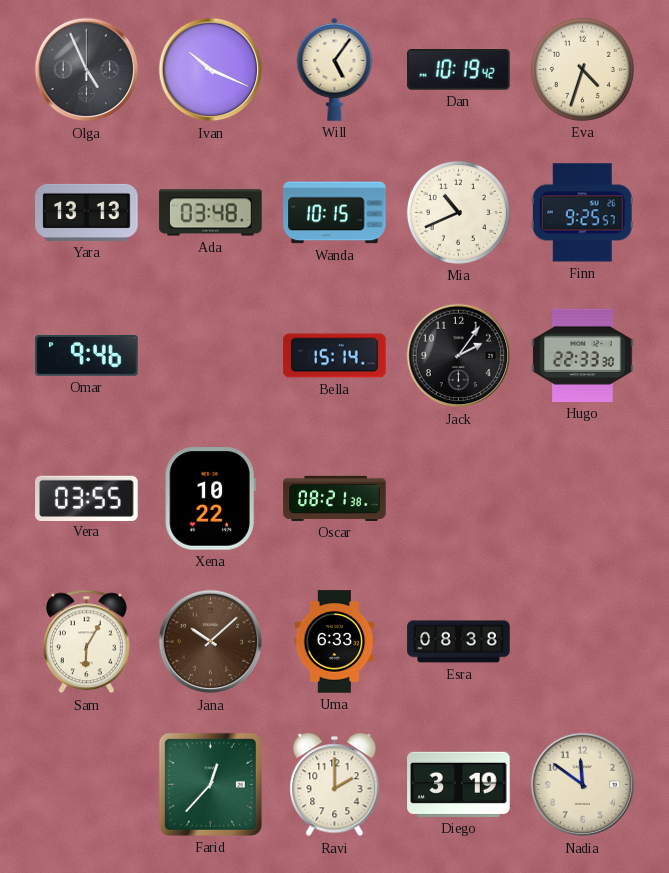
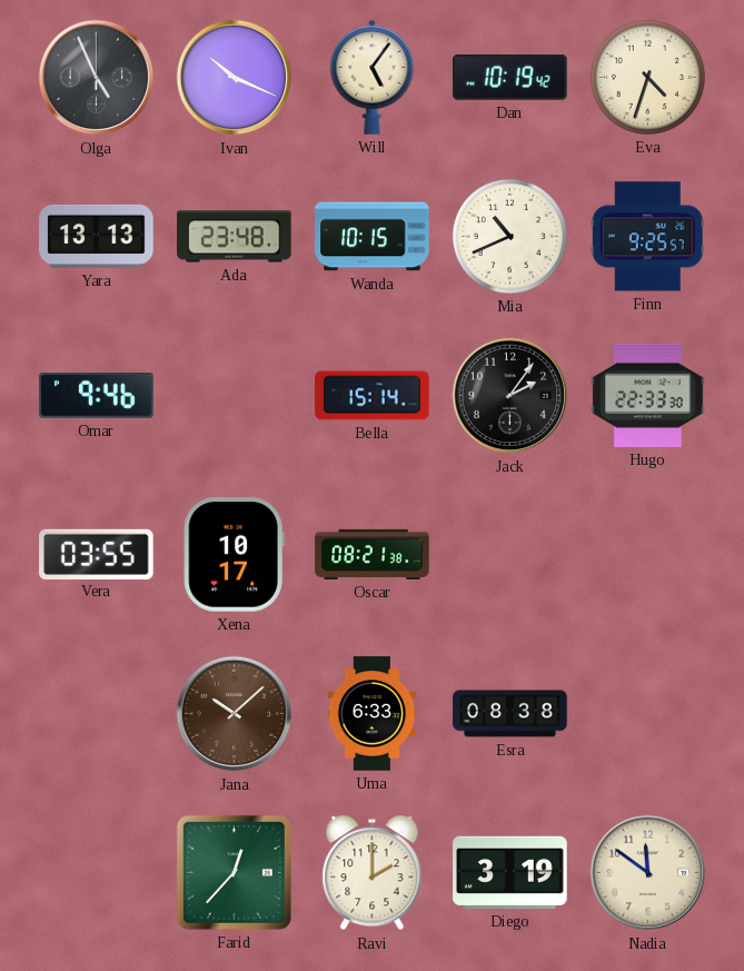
Ada: 03:48 -> 23:48 (235, 237)
Xena: 10:22 -> 10:17 (234, 555)
Sam: 6:05 -> none (86, 642)
